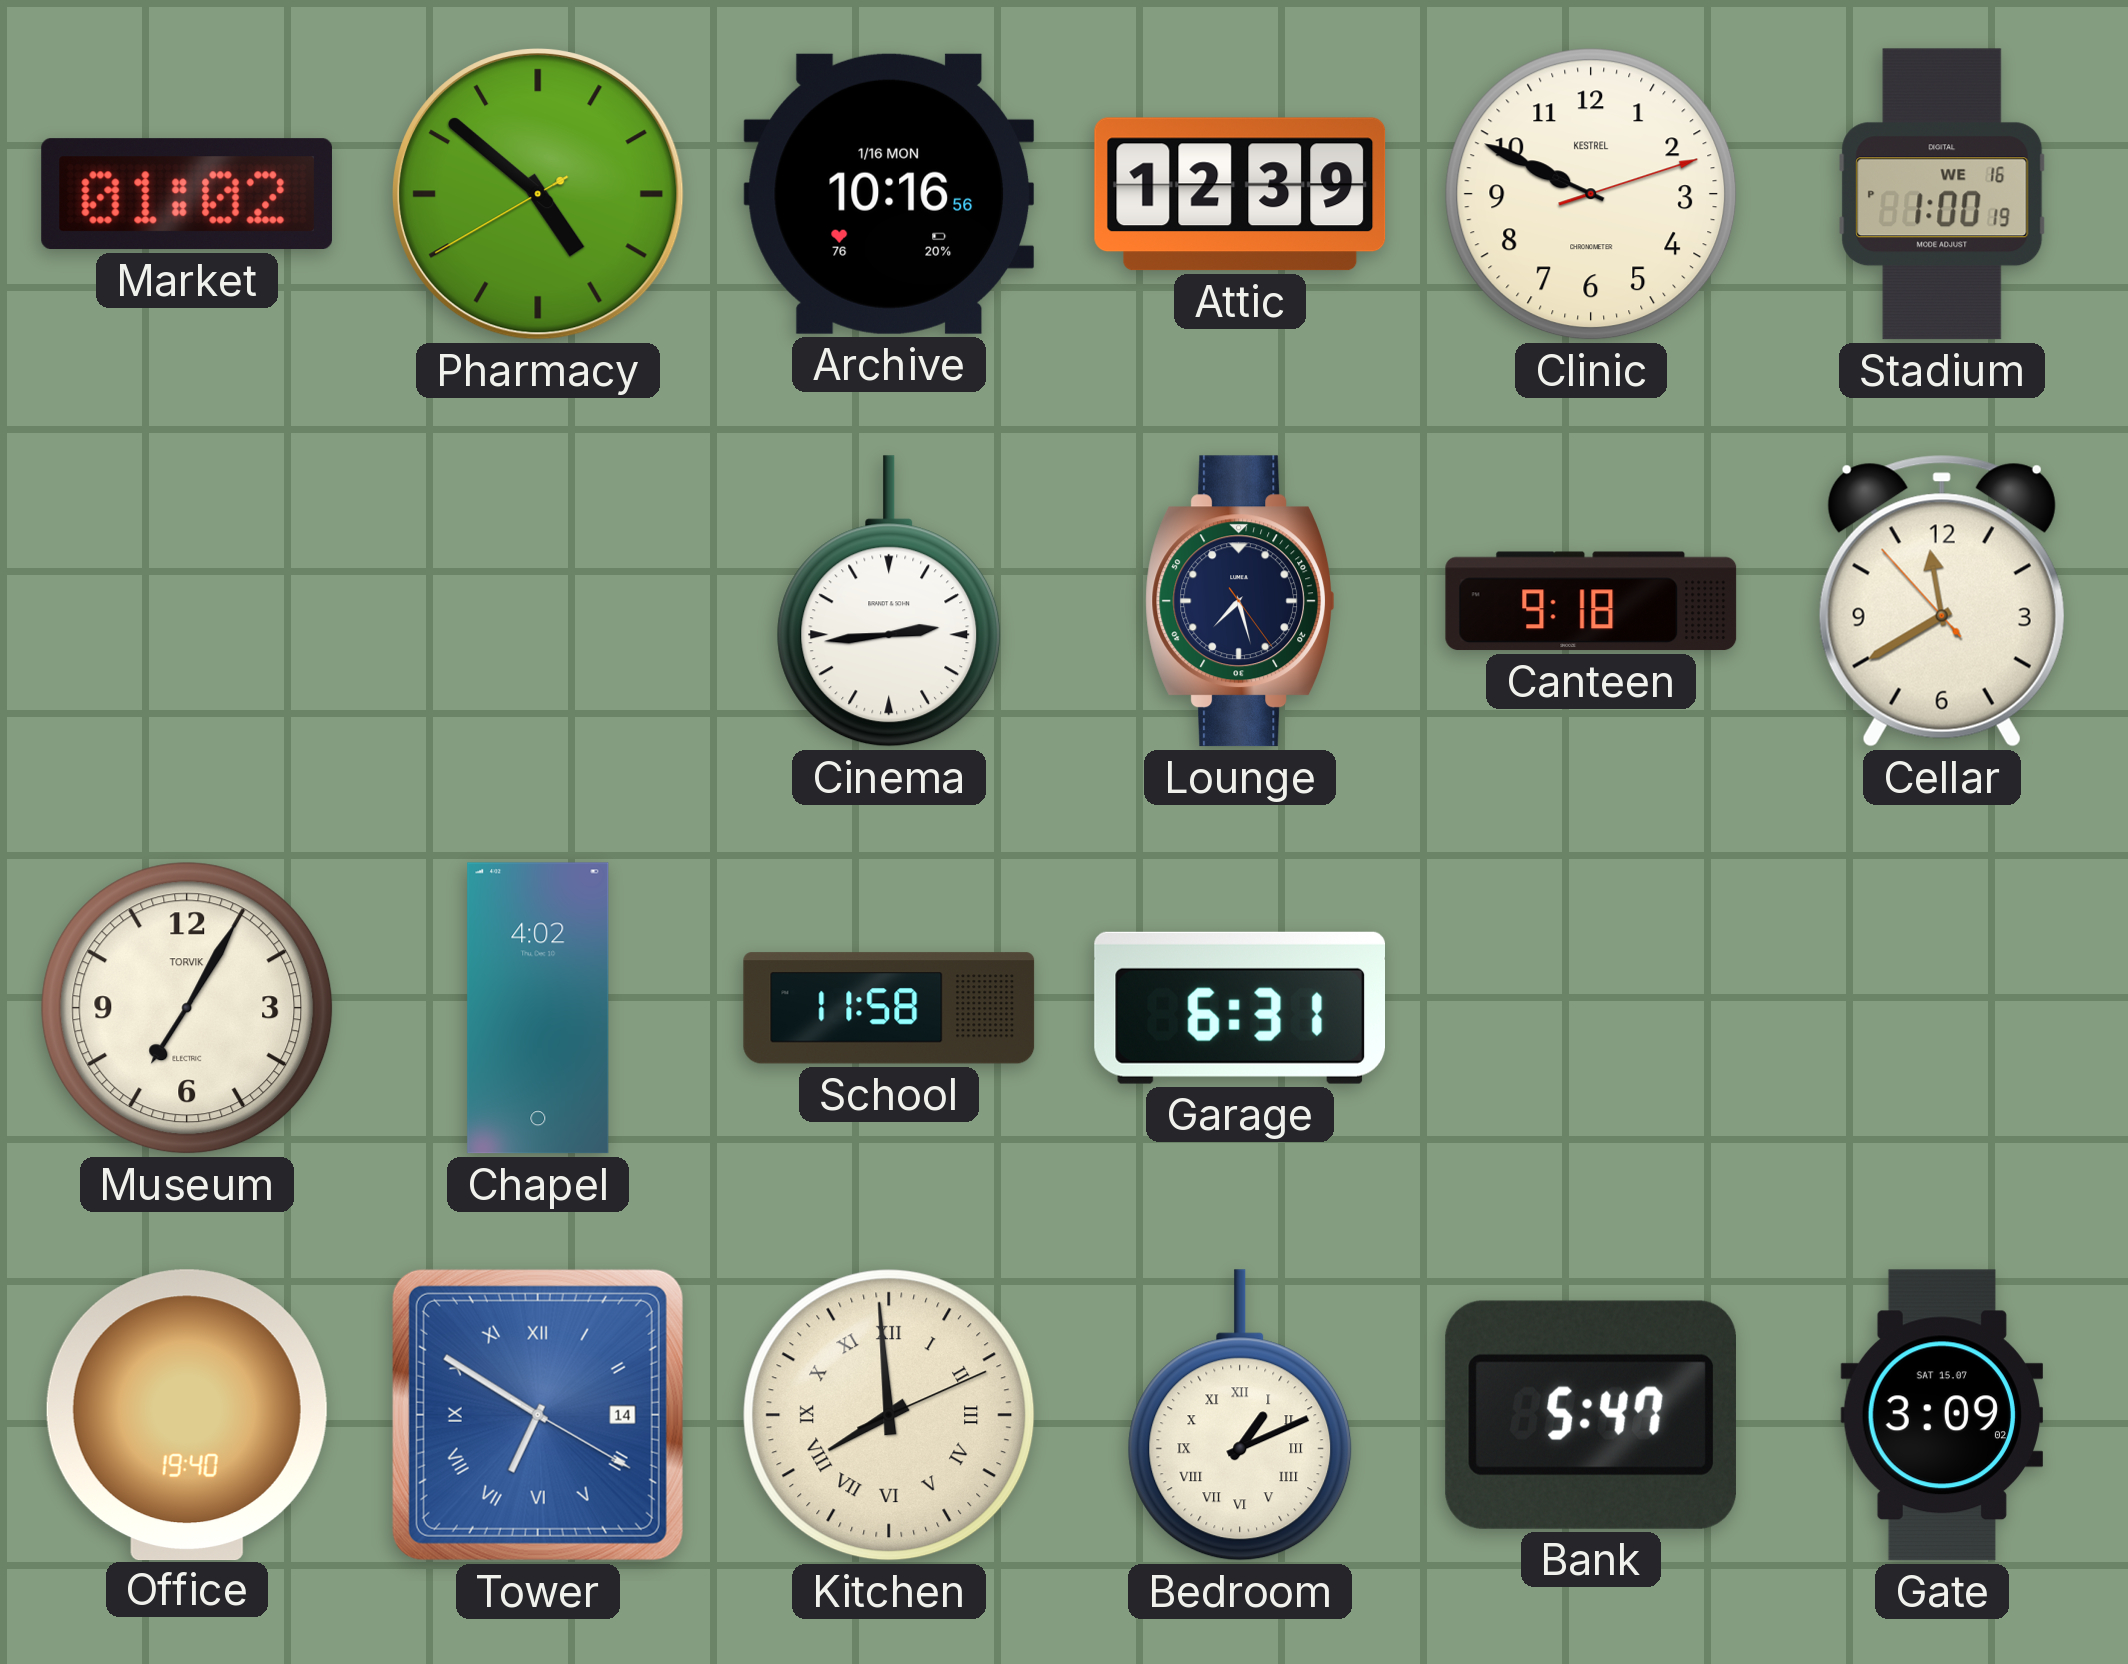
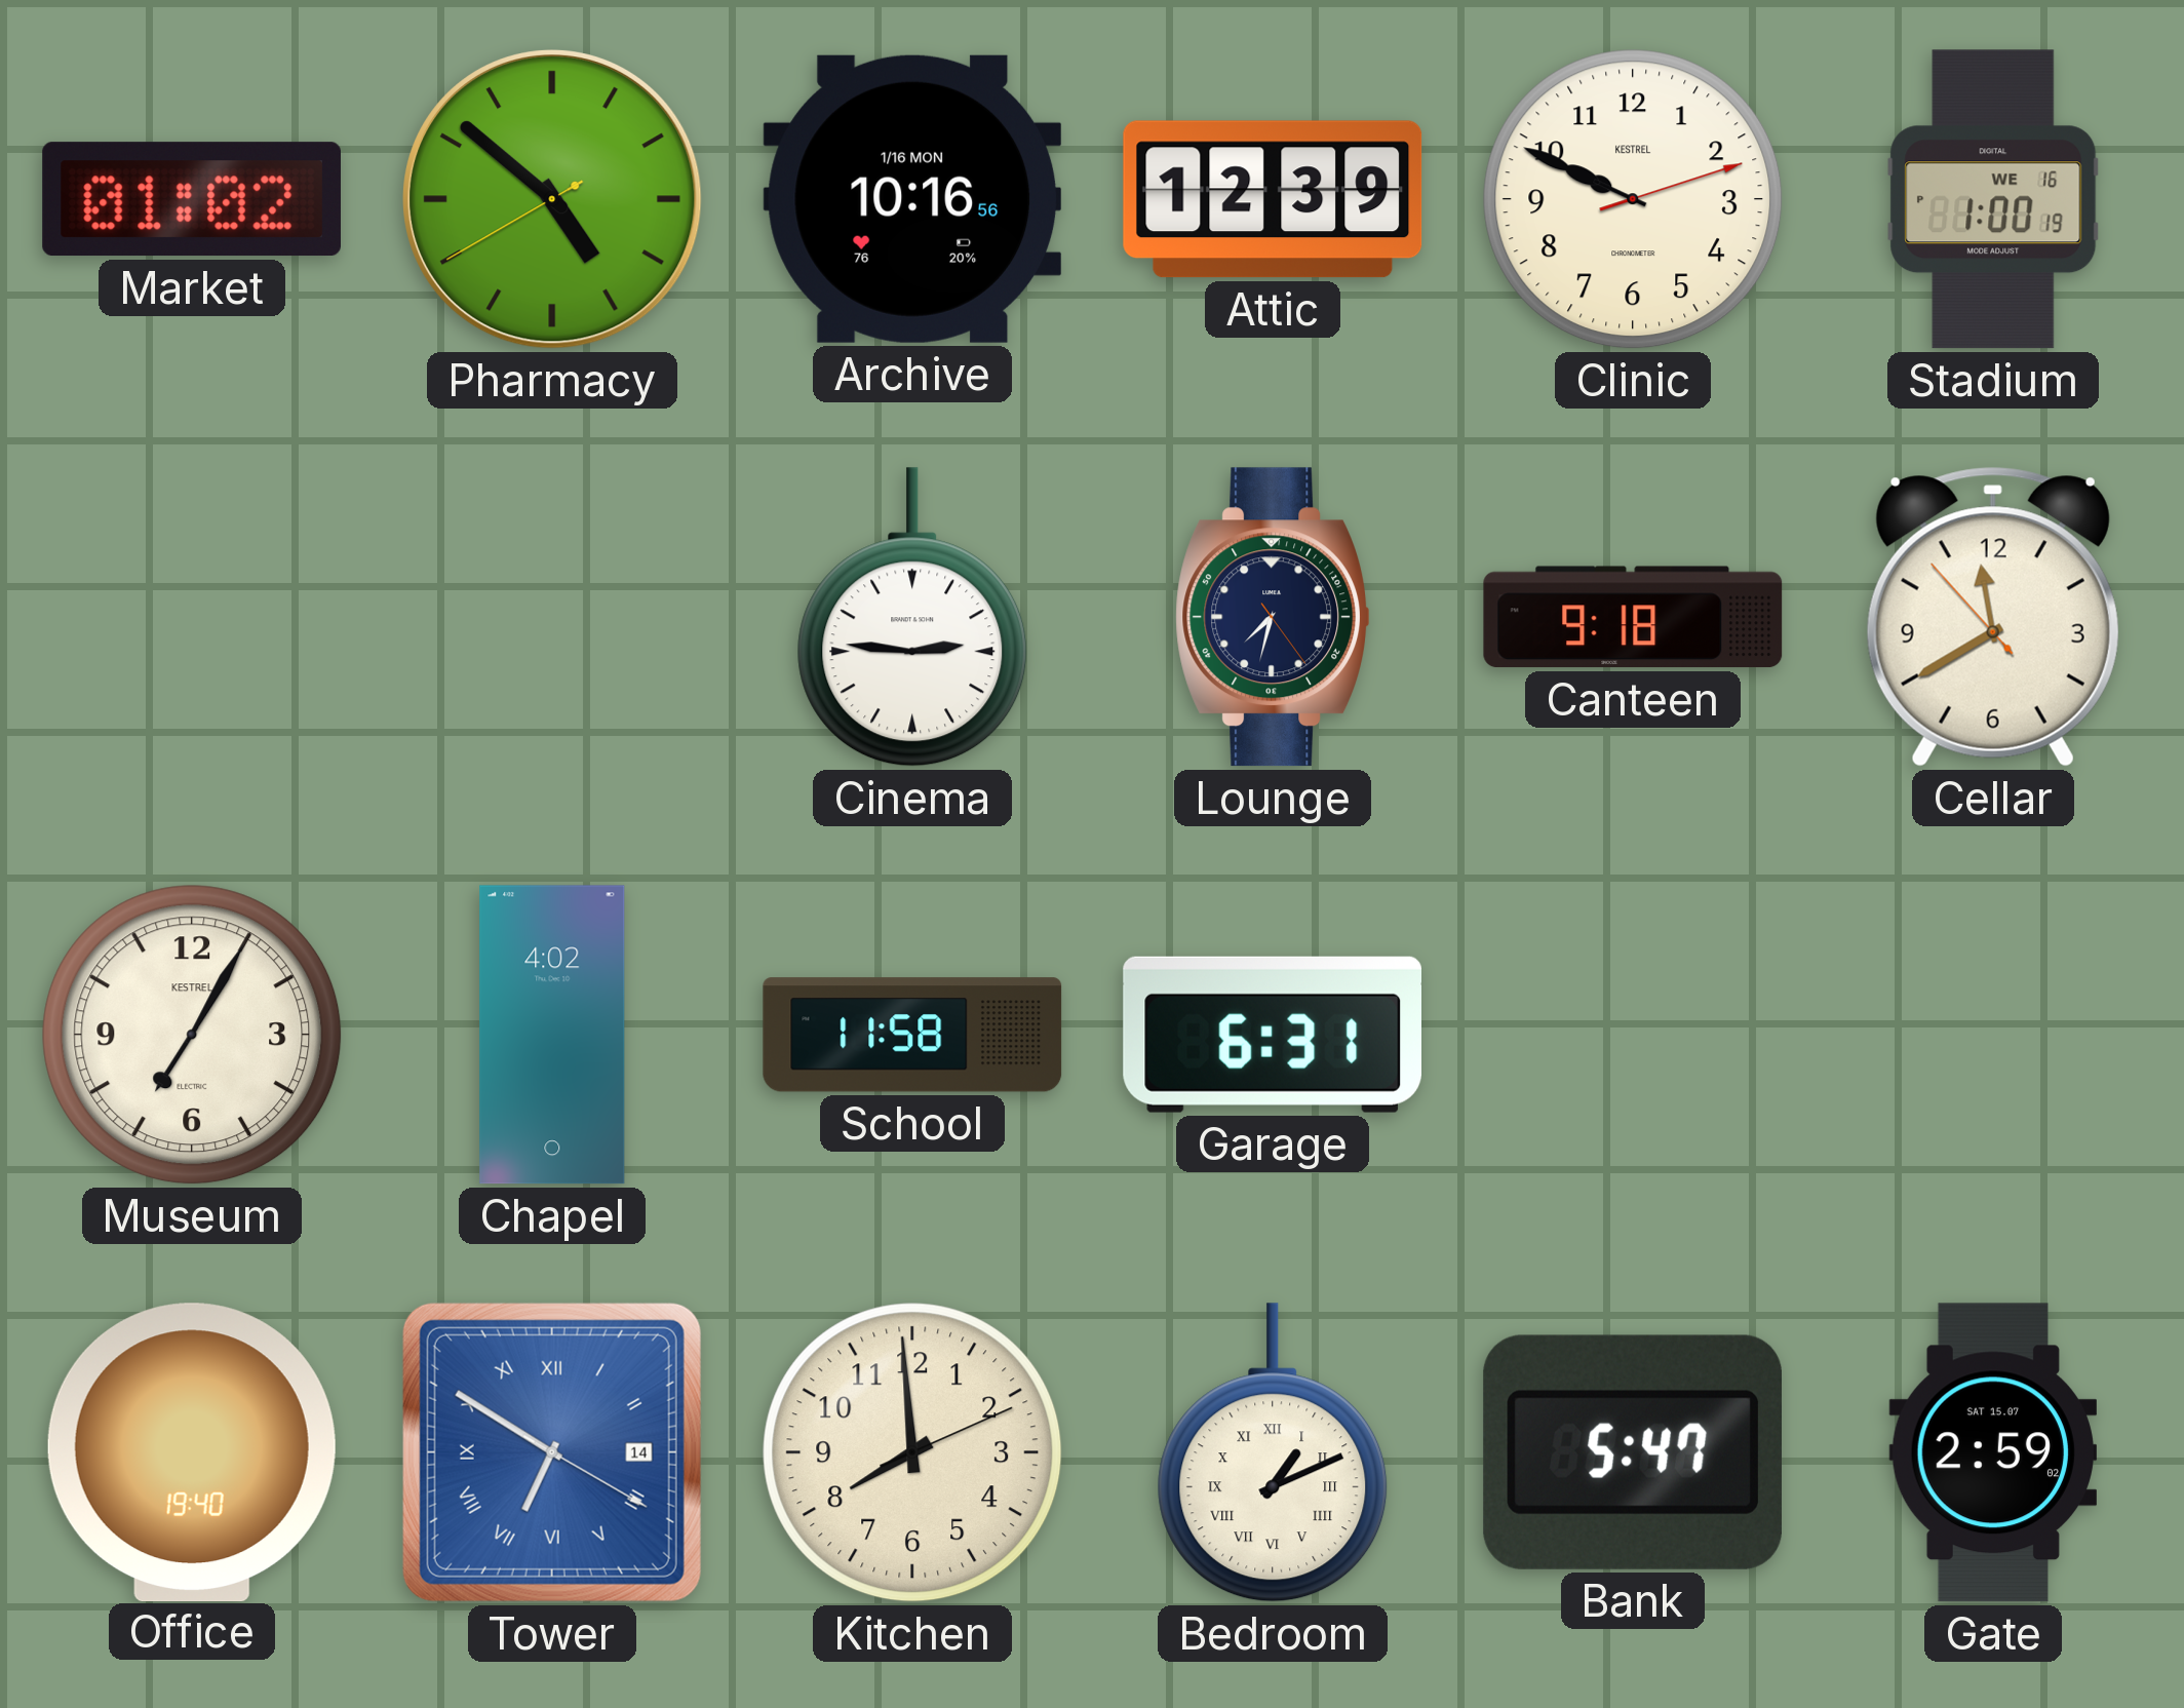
Cinema: 2:44 -> 2:46 (912, 617)
Lounge: 7:27 -> 7:32 (1272, 617)
Museum brand: TORVIK -> KESTREL (192, 1035)
Kitchen numerals: Roman -> Arabic (912, 1452)
Gate: 3:09 -> 2:59 (1992, 1452)
